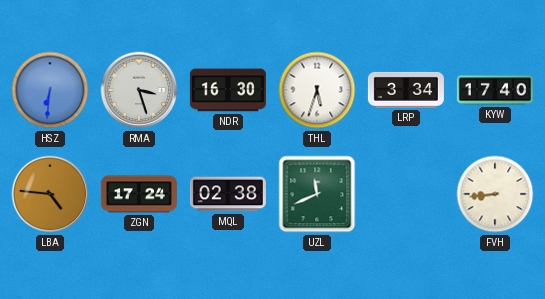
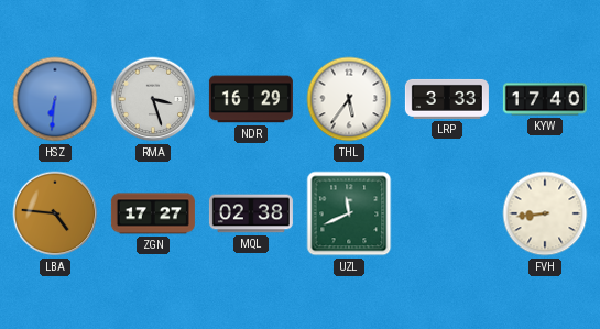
NDR: 16:30 -> 16:29 (251, 99)
THL: 5:33 -> 5:36 (349, 99)
LRP: 3:34 -> 3:33 (447, 99)
ZGN: 17:24 -> 17:27 (153, 213)
